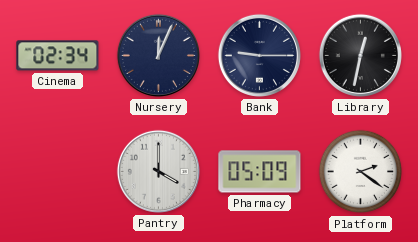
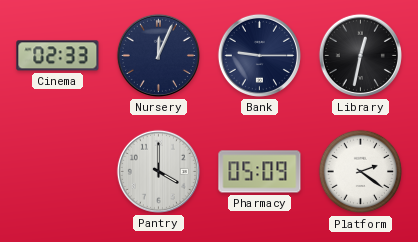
Cinema: 02:34 -> 02:33 (58, 56)
